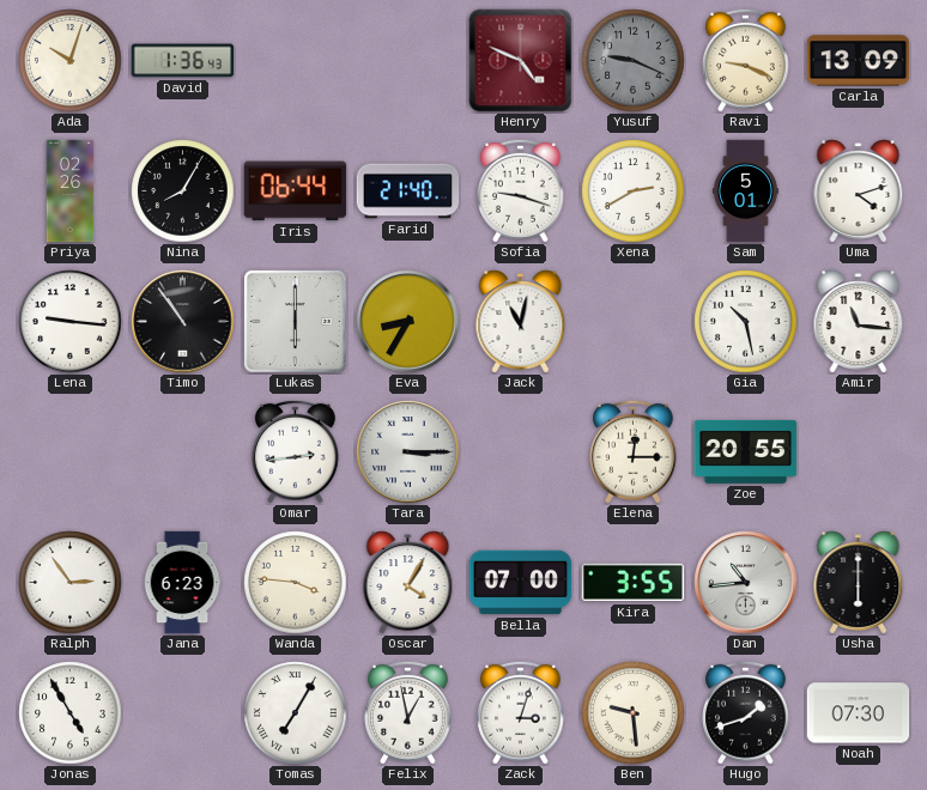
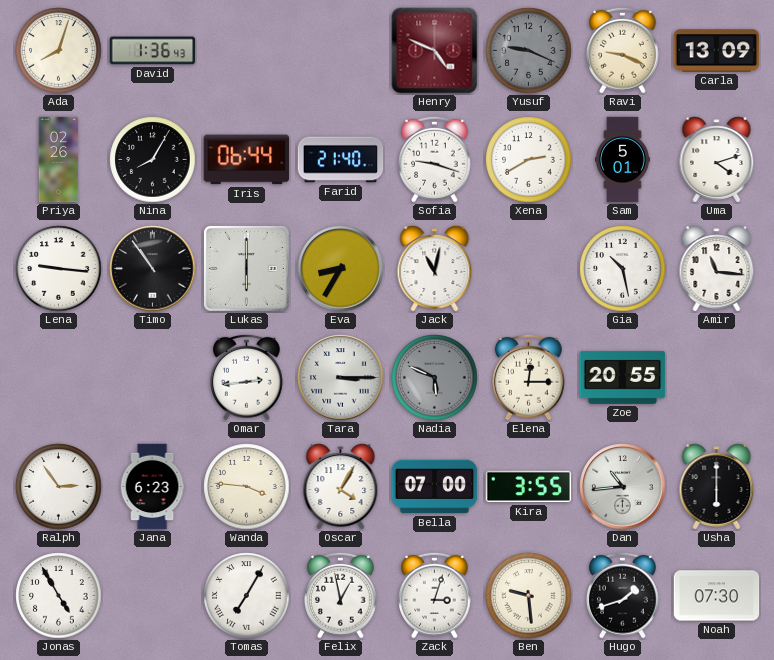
Ada: 10:03 -> 8:03 (59, 51)
Nadia: none -> 5:49 (435, 378)
